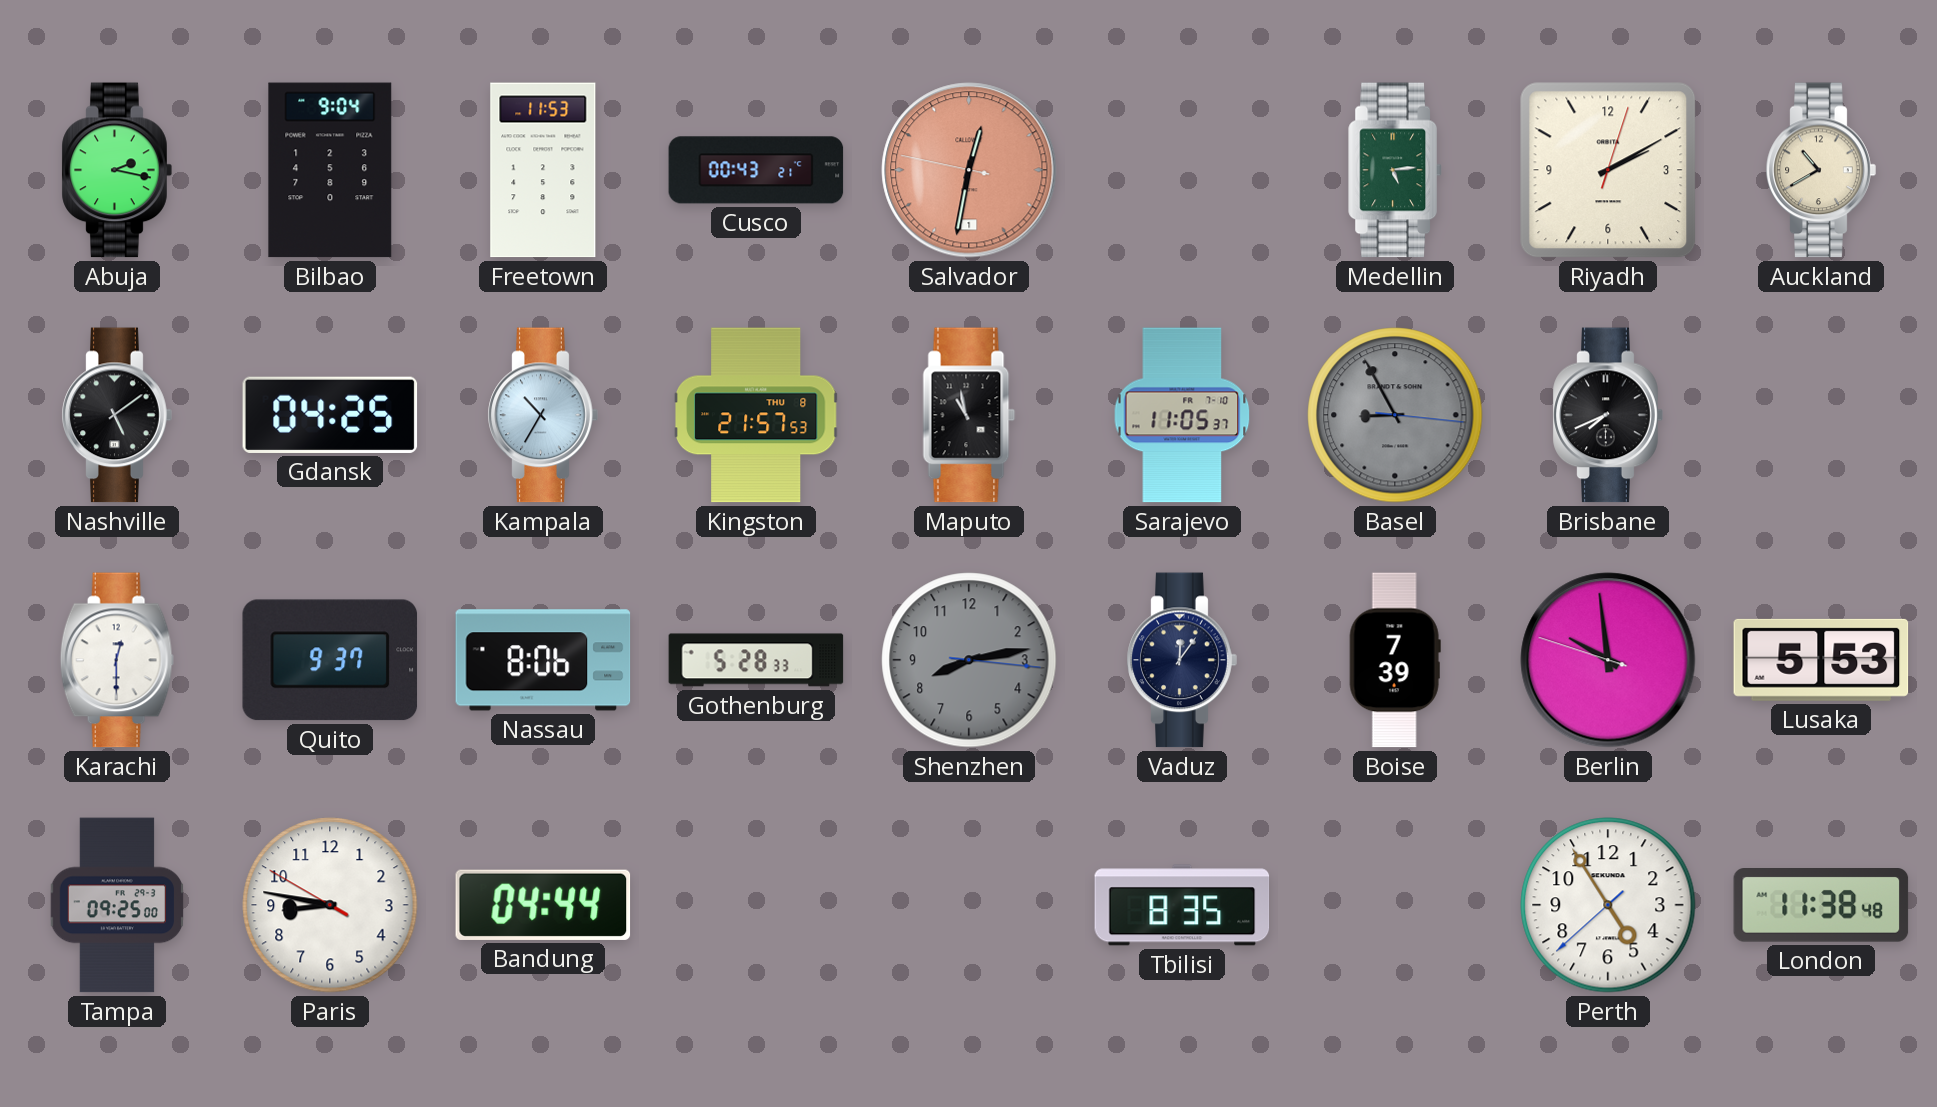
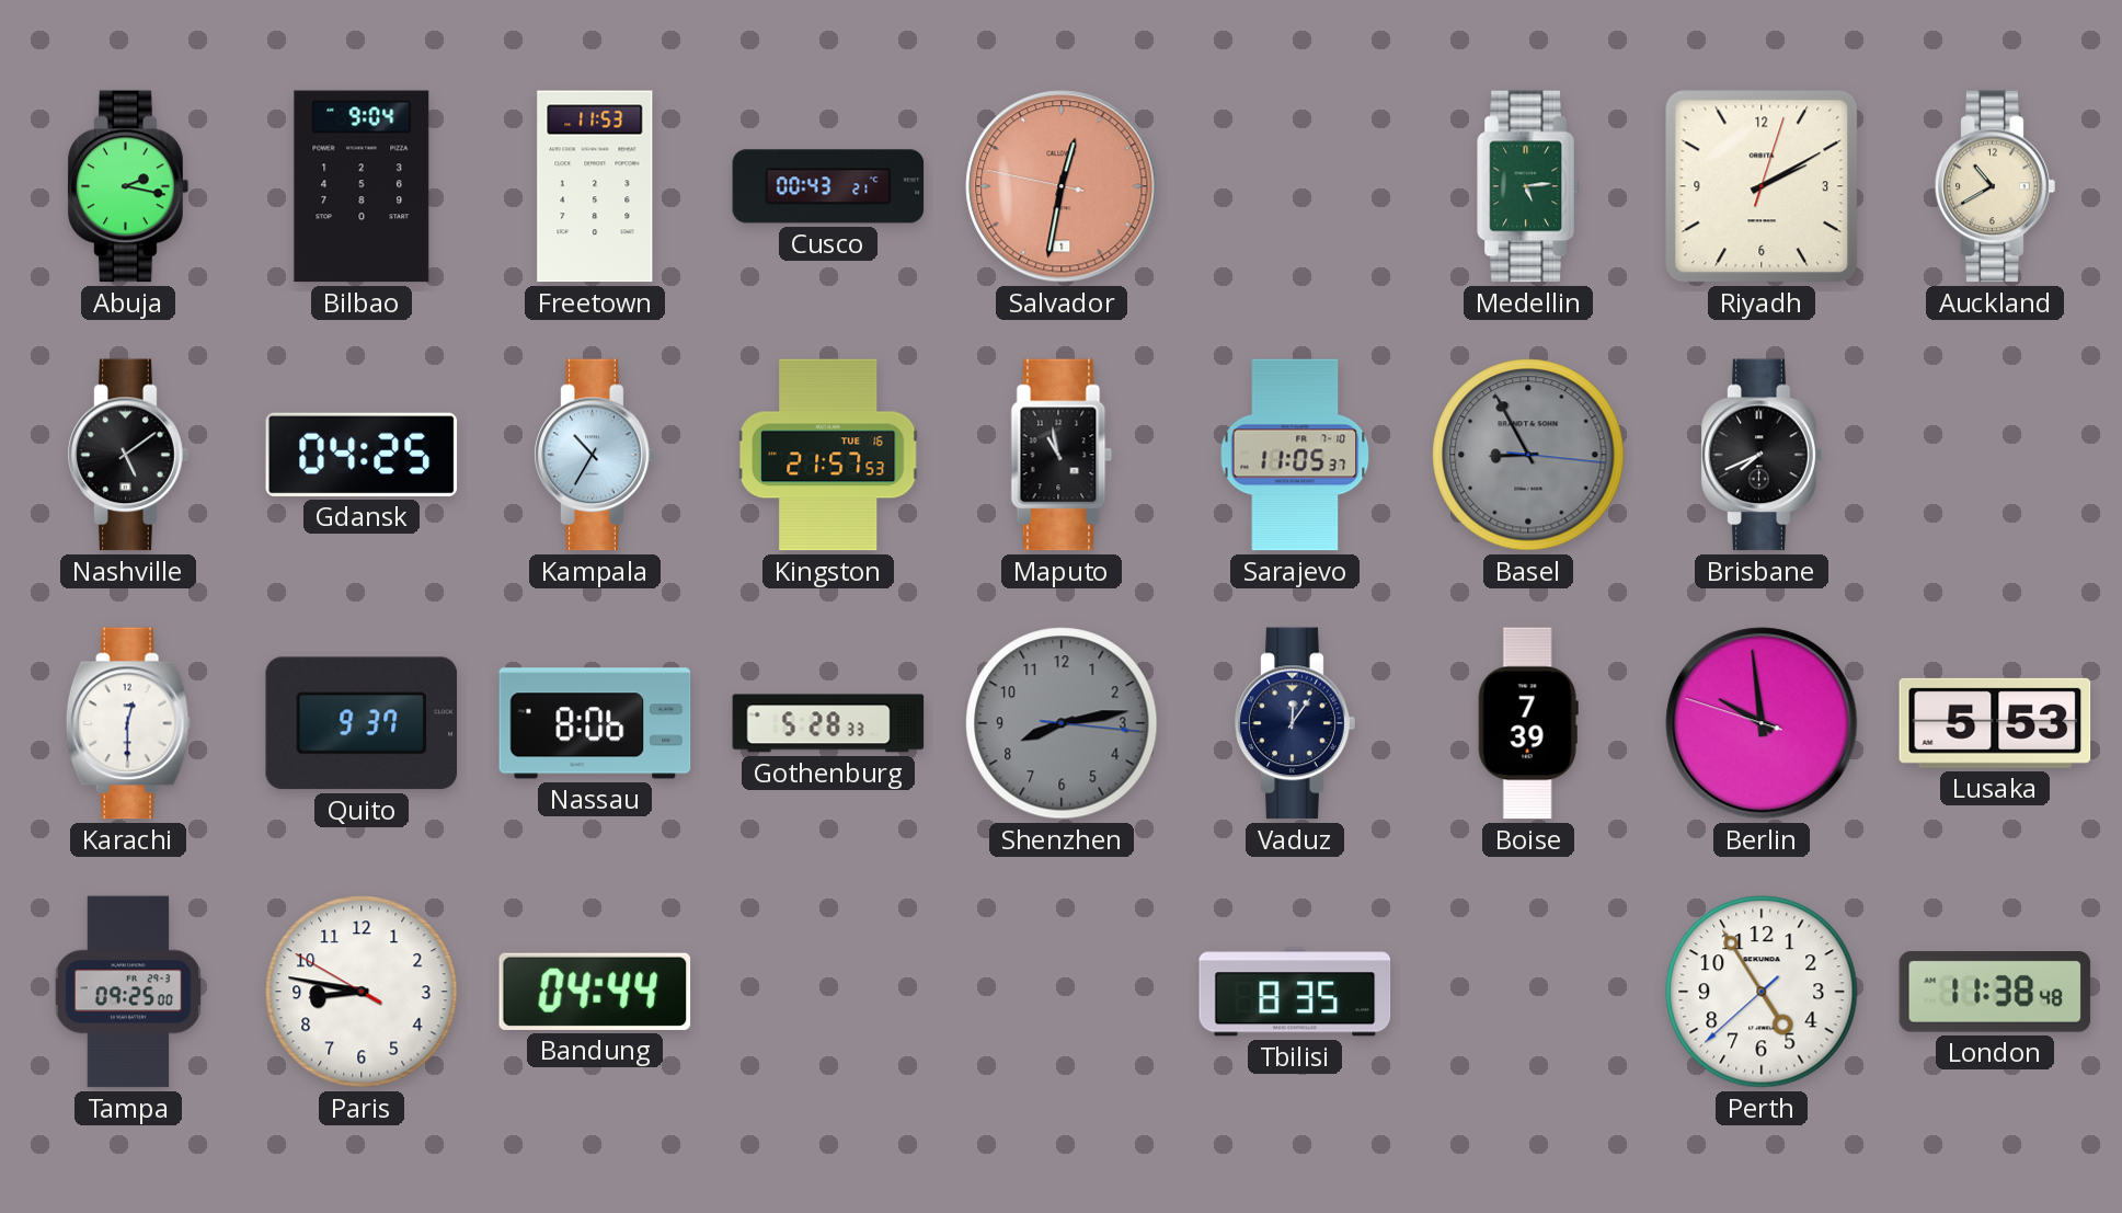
Kingston date: THU 8 -> TUE 16 (828, 455)
